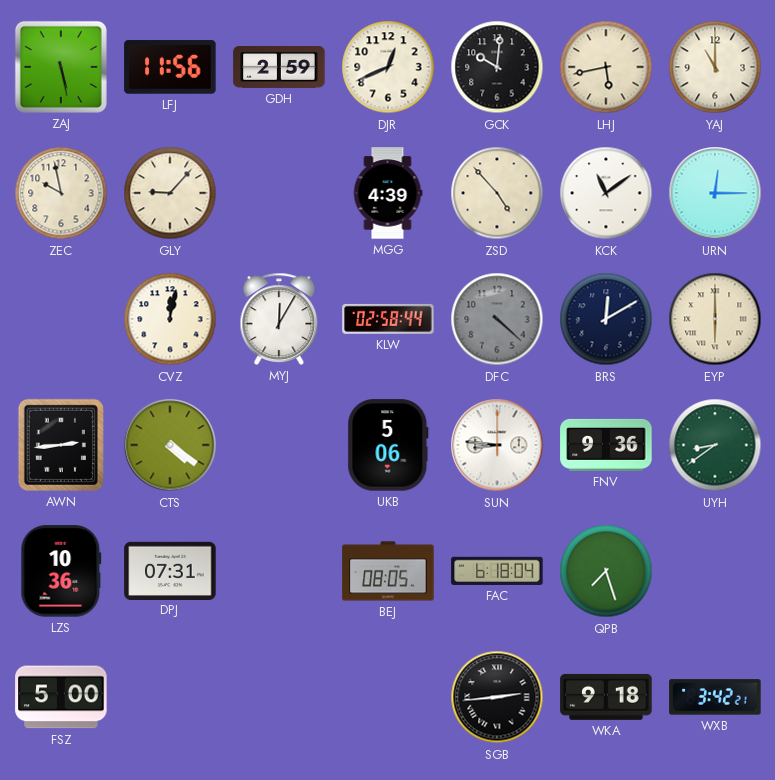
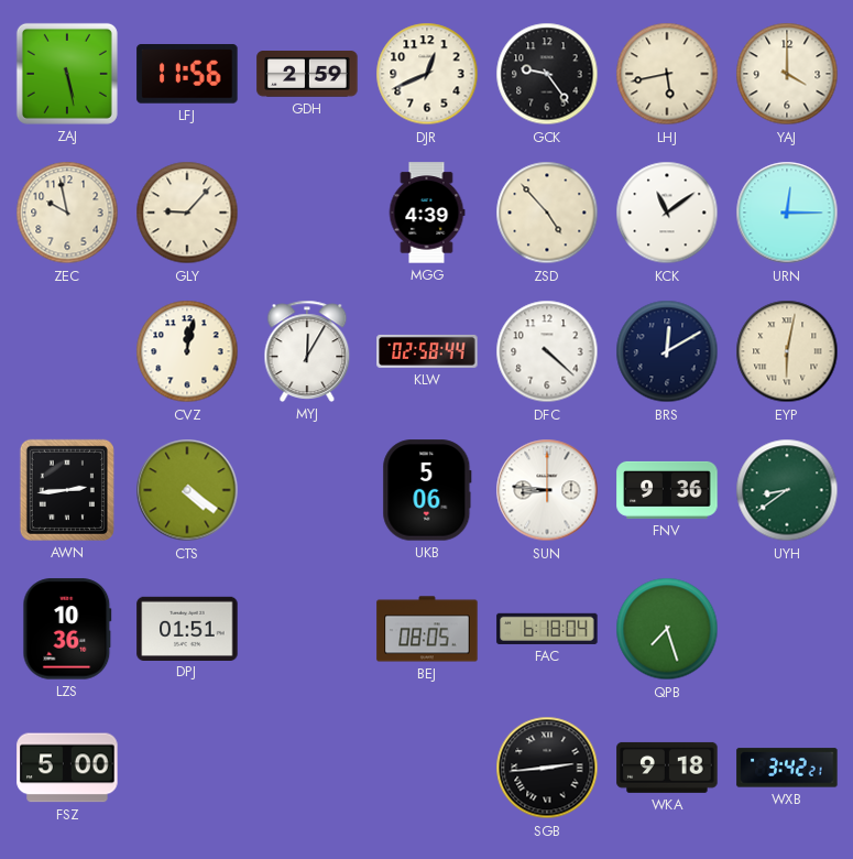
GCK: 10:01 -> 9:24 (547, 74)
YAJ: 11:00 -> 4:00 (787, 74)
DFC dial: grey -> white (547, 351)
EYP: 6:00 -> 6:02 (787, 351)
DPJ: 07:31 -> 01:51 (187, 628)
